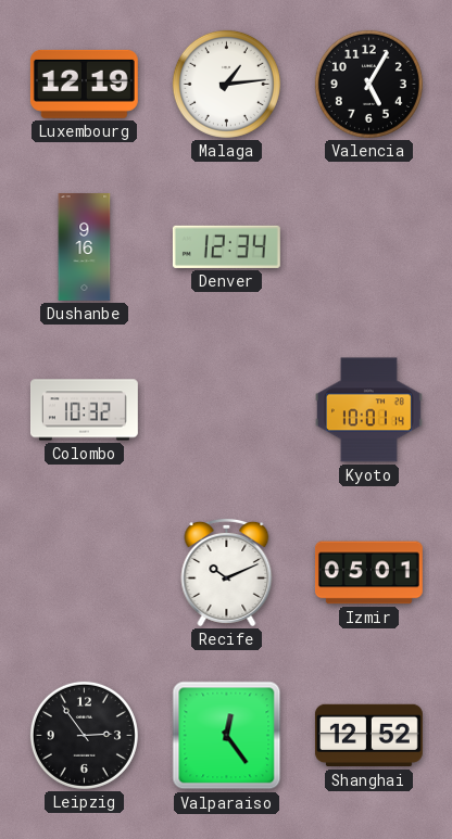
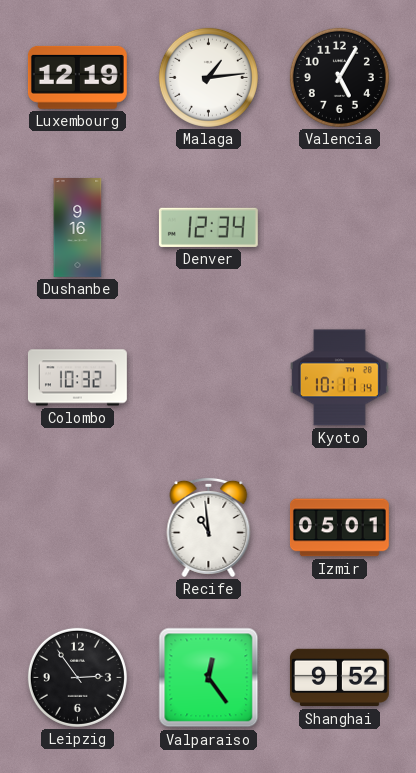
Kyoto: 10:01 -> 10:11 (339, 378)
Recife: 10:11 -> 10:59 (209, 527)
Shanghai: 12:52 -> 9:52 (339, 678)
